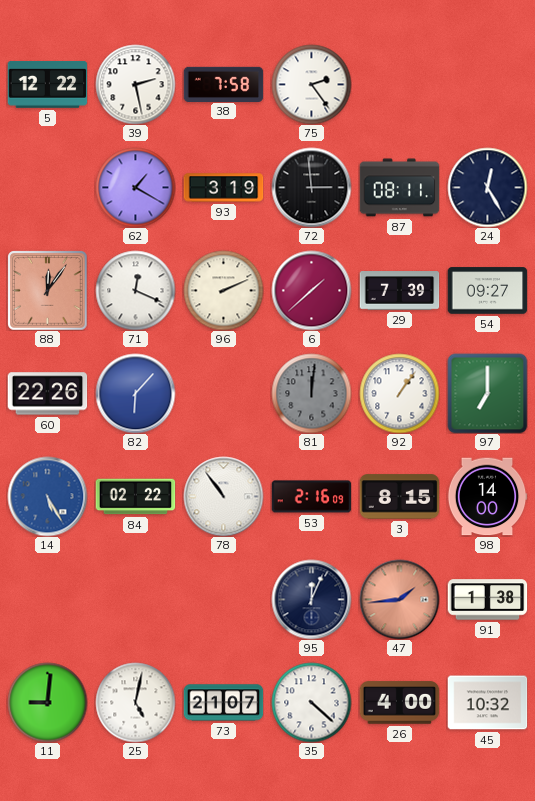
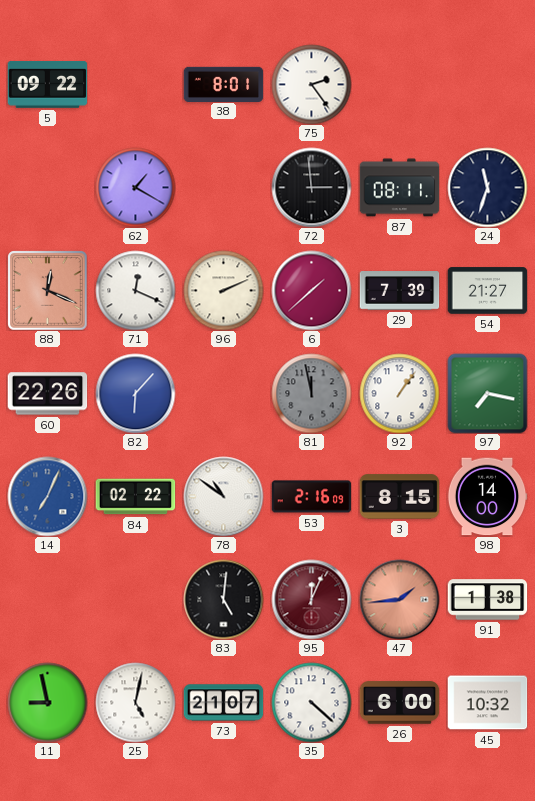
5: 12:22 -> 09:22 (47, 85)
39: 2:28 -> none (135, 84)
38: 7:58 -> 8:01 (223, 84)
93: 3:19 -> none (223, 188)
24: 12:25 -> 11:33 (487, 187)
88: 12:06 -> 12:19 (47, 290)
54: 09:27 -> 21:27 (487, 291)
81: 12:01 -> 11:58 (311, 393)
97: 7:00 -> 7:17 (487, 393)
14: 5:25 -> 7:04 (47, 496)
78: 10:54 -> 10:51 (223, 496)
83: none -> 5:01 (223, 599)
95 dial: navy -> burgundy (311, 599)
11: 9:01 -> 8:58 (47, 702)
26: 4:00 -> 6:00 (399, 703)
